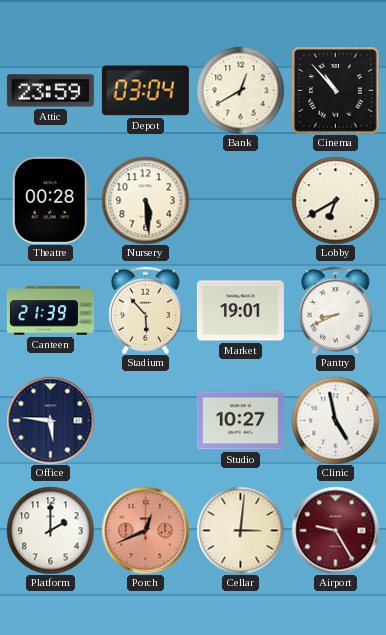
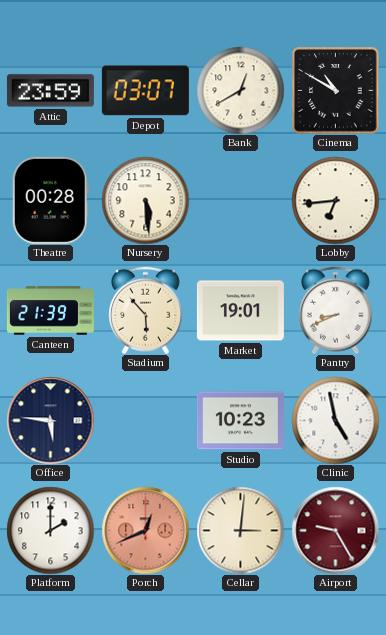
Depot: 03:04 -> 03:07 (145, 91)
Cinema: 10:53 -> 10:50 (335, 91)
Lobby: 6:40 -> 6:44 (335, 200)
Studio: 10:27 -> 10:23 (240, 421)
